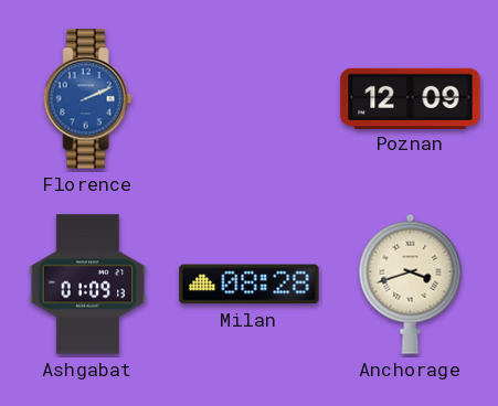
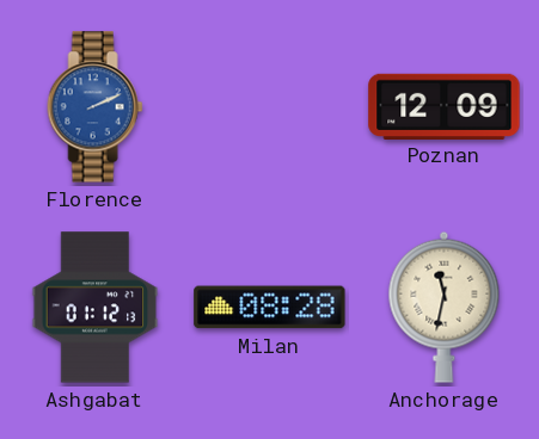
Ashgabat: 01:09 -> 01:12 (96, 308)
Anchorage: 3:42 -> 11:32 (445, 307)
